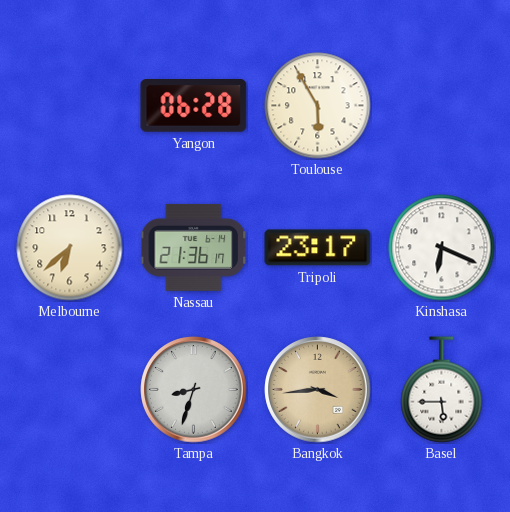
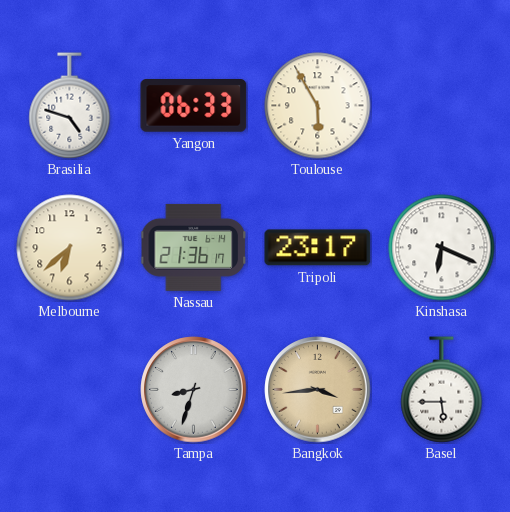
Brasilia: none -> 4:48 (70, 106)
Yangon: 06:28 -> 06:33 (194, 106)
